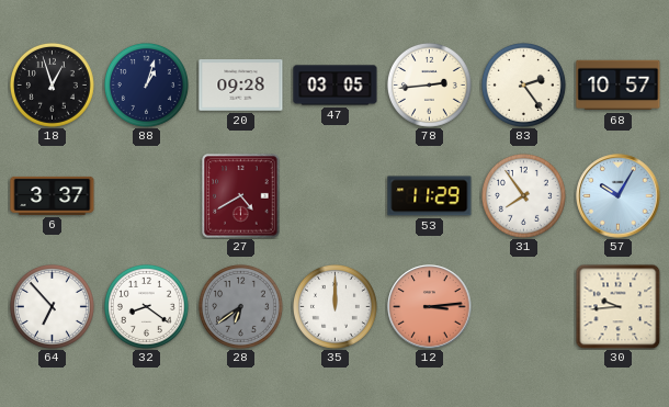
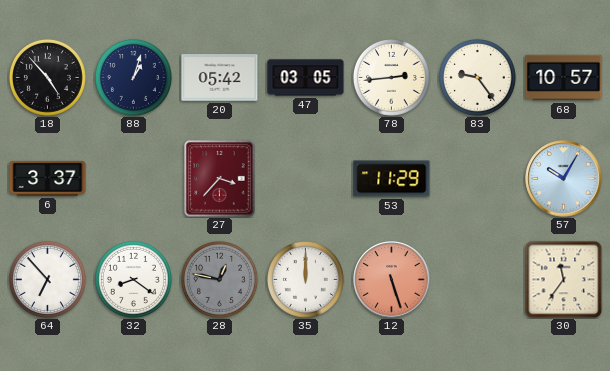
18: 12:57 -> 4:53 (47, 77)
20: 09:28 -> 05:42 (220, 78)
83: 2:24 -> 9:24 (477, 77)
27: 4:40 -> 3:37 (220, 179)
31: 7:54 -> none (523, 195)
28: 6:39 -> 12:47 (219, 279)
12: 3:14 -> 5:27 (392, 280)
30: 9:44 -> 11:36 (563, 279)
